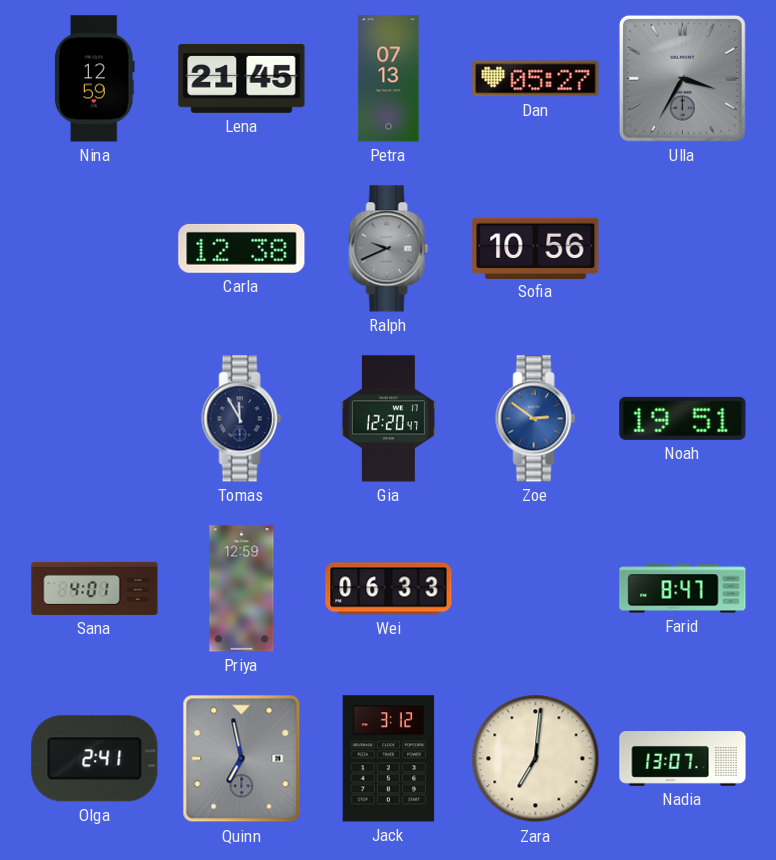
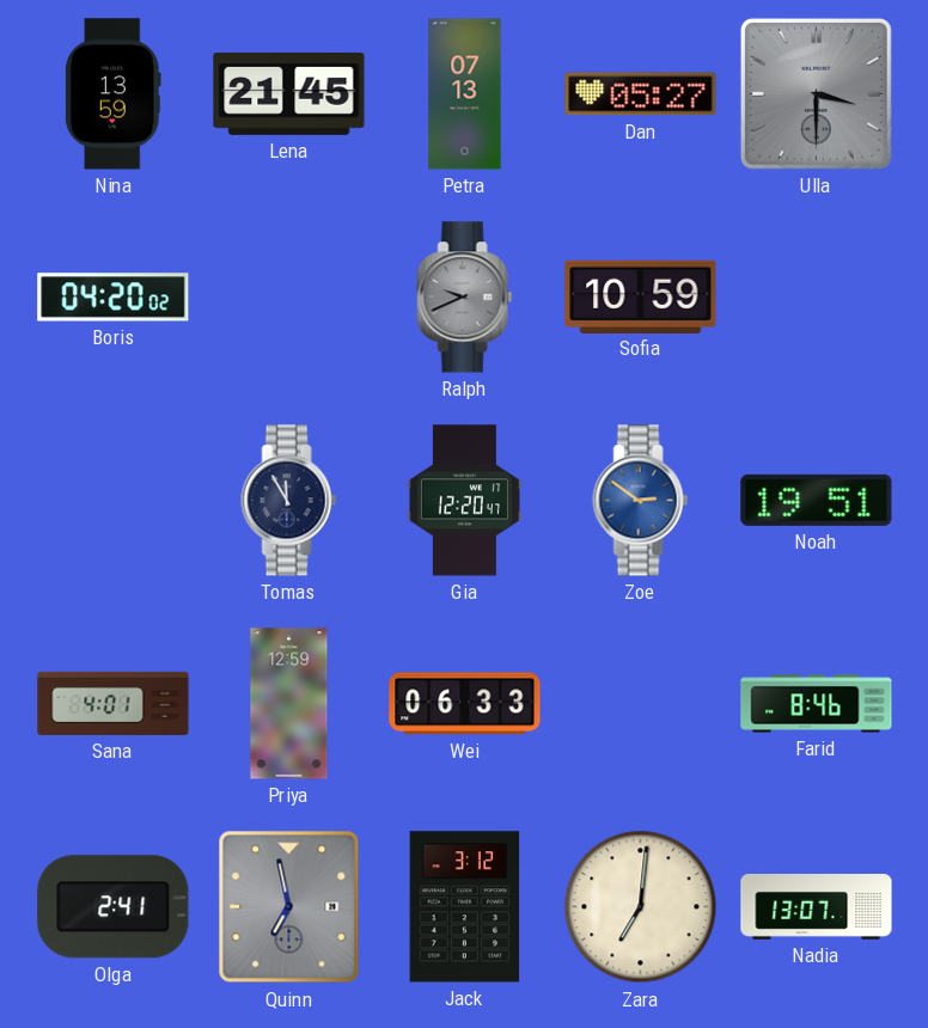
Nina: 12:59 -> 13:59 (112, 94)
Ulla: 3:35 -> 3:30 (816, 93)
Boris: none -> 04:20 (114, 298)
Carla: 12:38 -> none (242, 248)
Sofia: 10:56 -> 10:59 (641, 296)
Farid: 8:47 -> 8:46 (817, 704)
